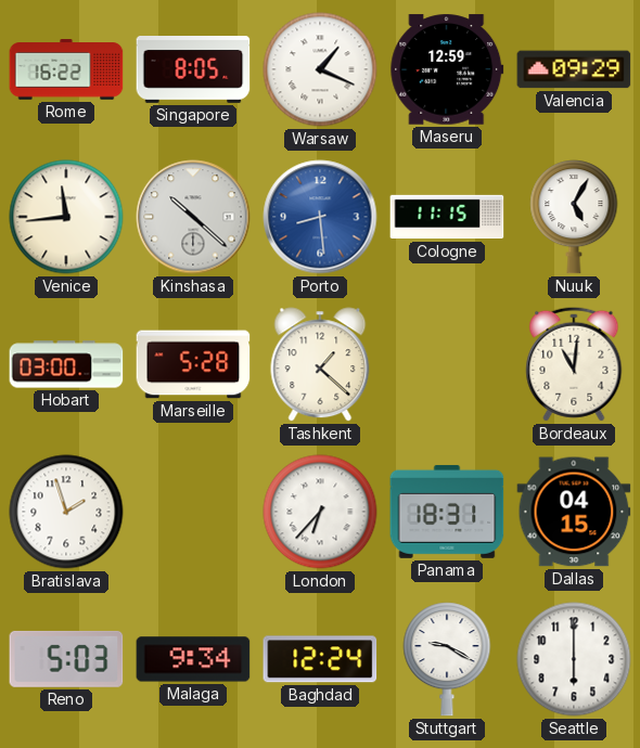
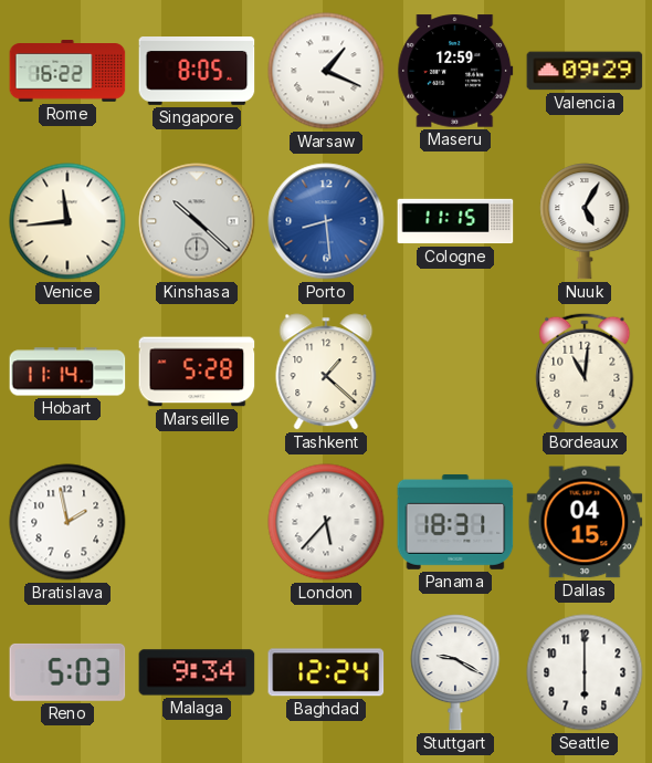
Hobart: 03:00 -> 11:14 (67, 372)
Bratislava: 1:57 -> 1:58 (67, 522)
London: 6:37 -> 5:37 (326, 522)
